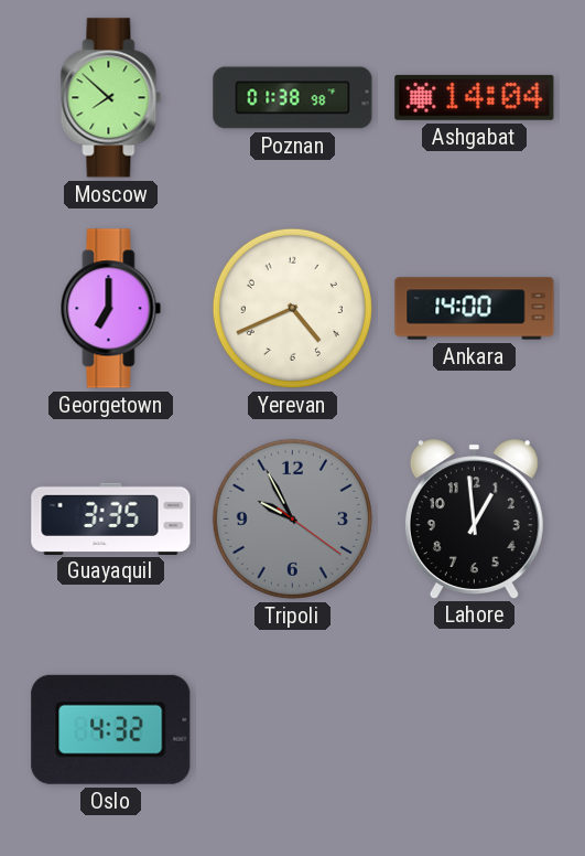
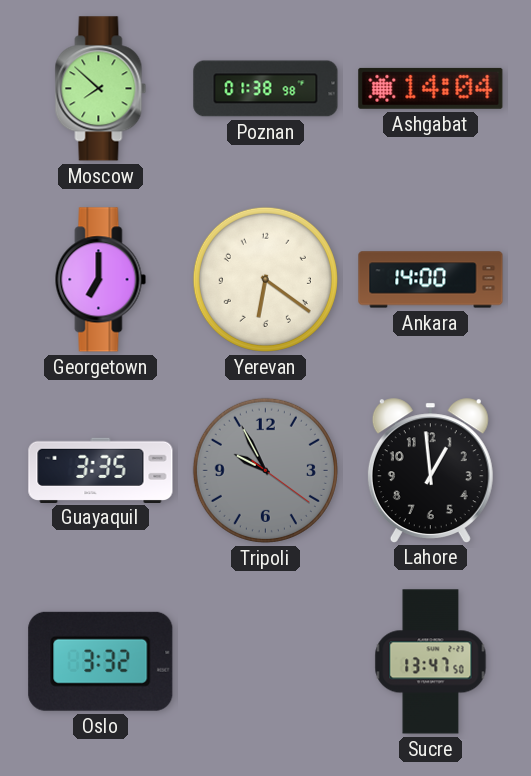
Yerevan: 4:41 -> 6:21 (265, 279)
Oslo: 4:32 -> 3:32 (101, 661)
Sucre: none -> 13:47 (431, 662)
